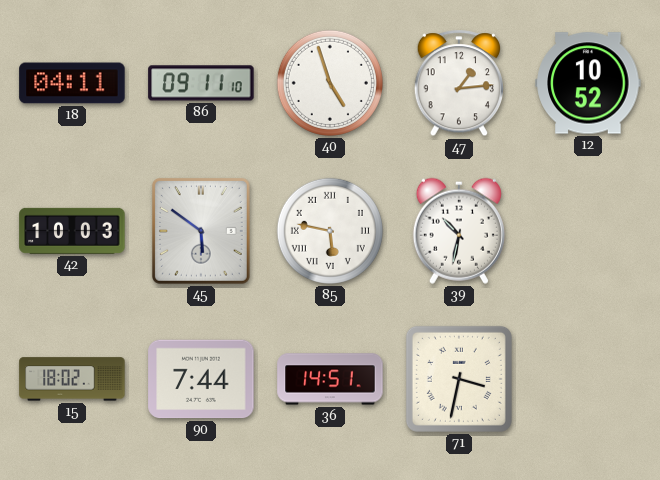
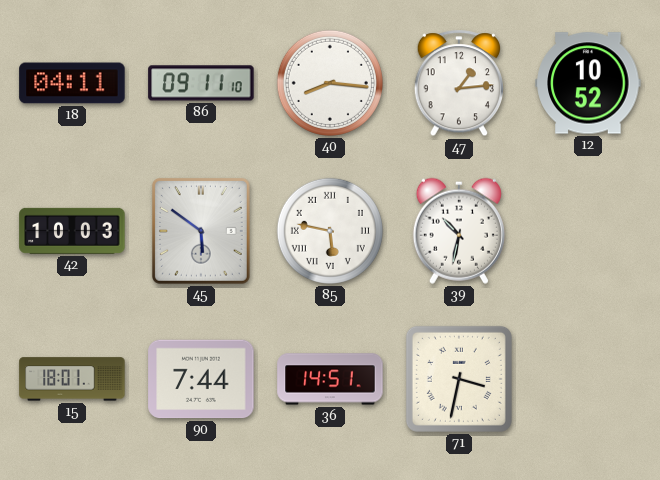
40: 4:57 -> 8:16 (330, 83)
15: 18:02 -> 18:01 (72, 379)
